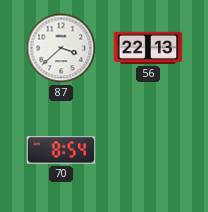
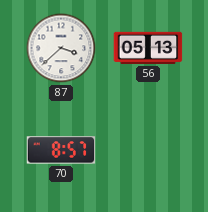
56: 22:13 -> 05:13 (148, 48)
70: 8:54 -> 8:57 (61, 150)
